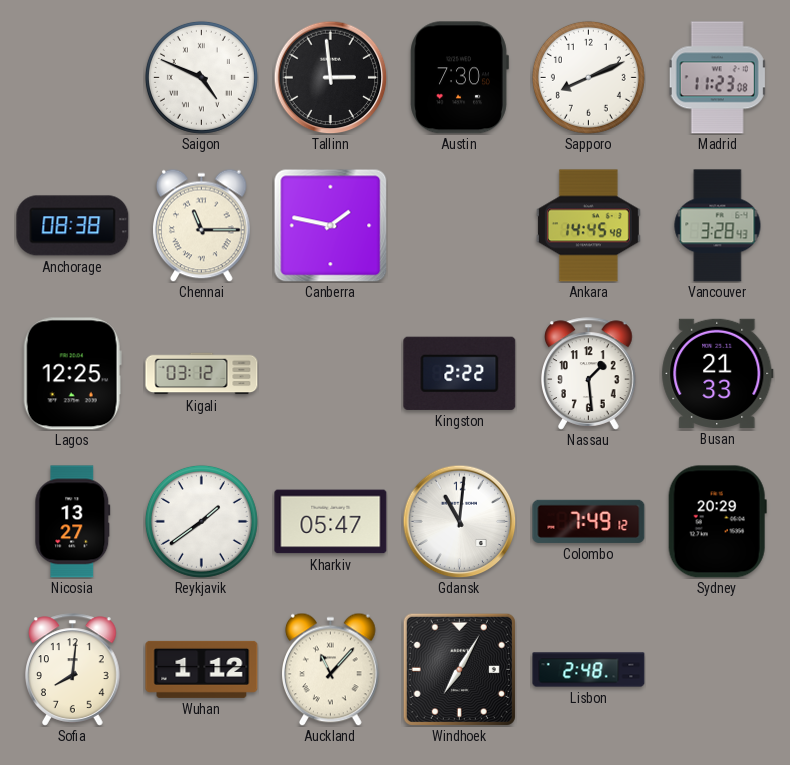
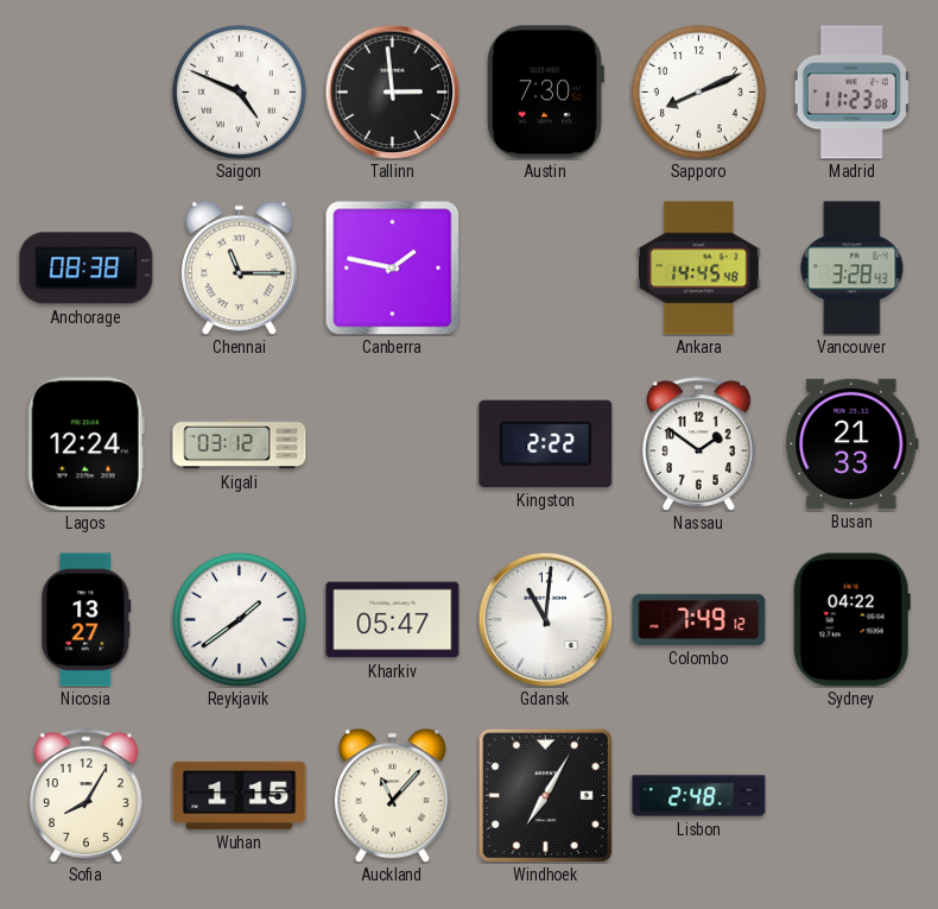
Lagos: 12:25 -> 12:24 (85, 444)
Nassau: 1:29 -> 1:51 (699, 444)
Sydney: 20:29 -> 04:22 (851, 620)
Sofia: 8:01 -> 8:05 (87, 796)
Wuhan: 1:12 -> 1:15 (240, 795)
